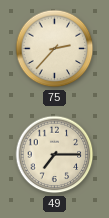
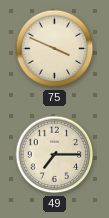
75: 2:37 -> 3:49 (55, 49)
